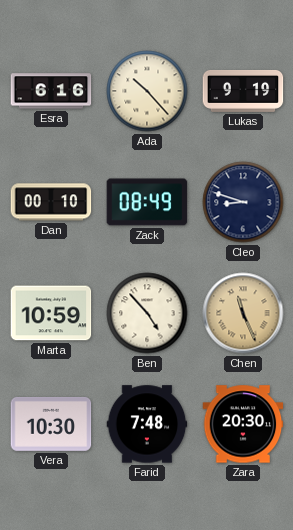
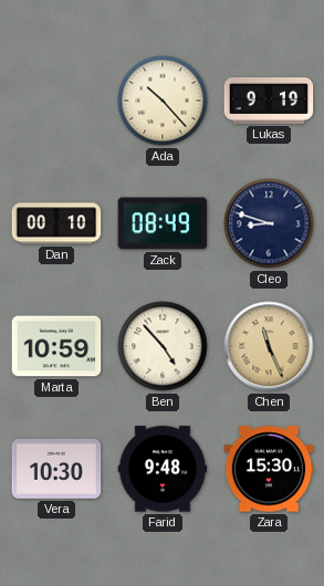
Esra: 6:16 -> none (51, 91)
Farid: 7:48 -> 9:48 (163, 469)
Zara: 20:30 -> 15:30 (269, 469)
